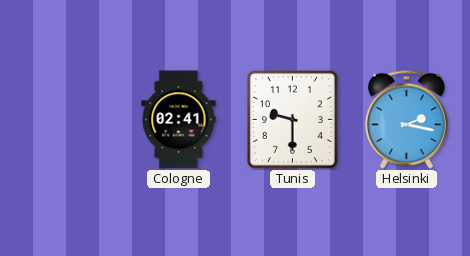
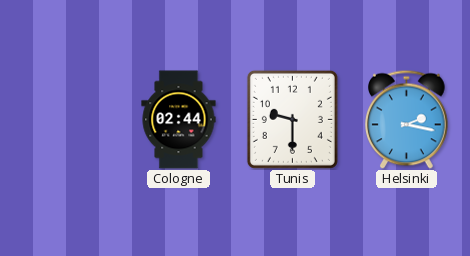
Cologne: 02:41 -> 02:44 (179, 120)
